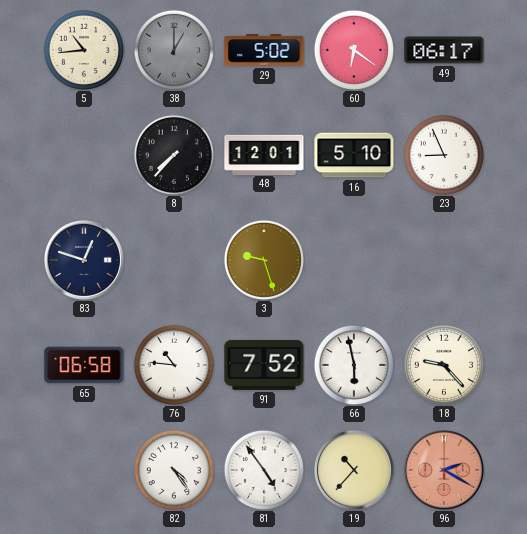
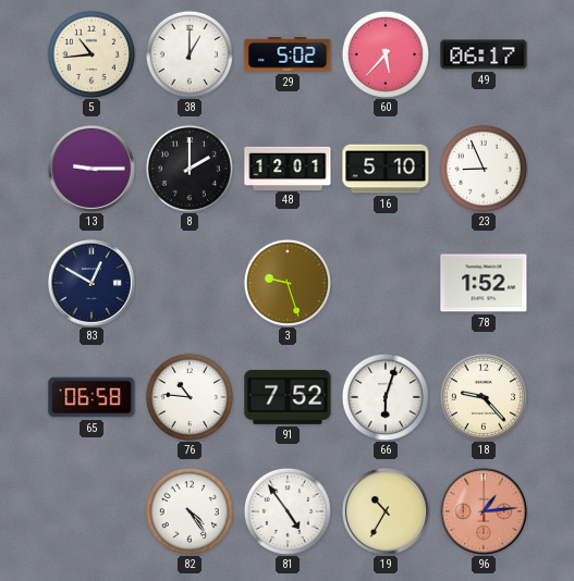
38 dial: grey -> white (190, 54)
60: 6:21 -> 5:37 (386, 54)
13: none -> 9:15 (91, 169)
8: 7:37 -> 2:00 (190, 169)
83: 12:48 -> 12:50 (91, 283)
78: none -> 1:52 (484, 283)
66: 5:58 -> 6:03 (386, 397)
19: 10:37 -> 10:35 (386, 511)
96: 2:20 -> 1:14 (484, 511)
